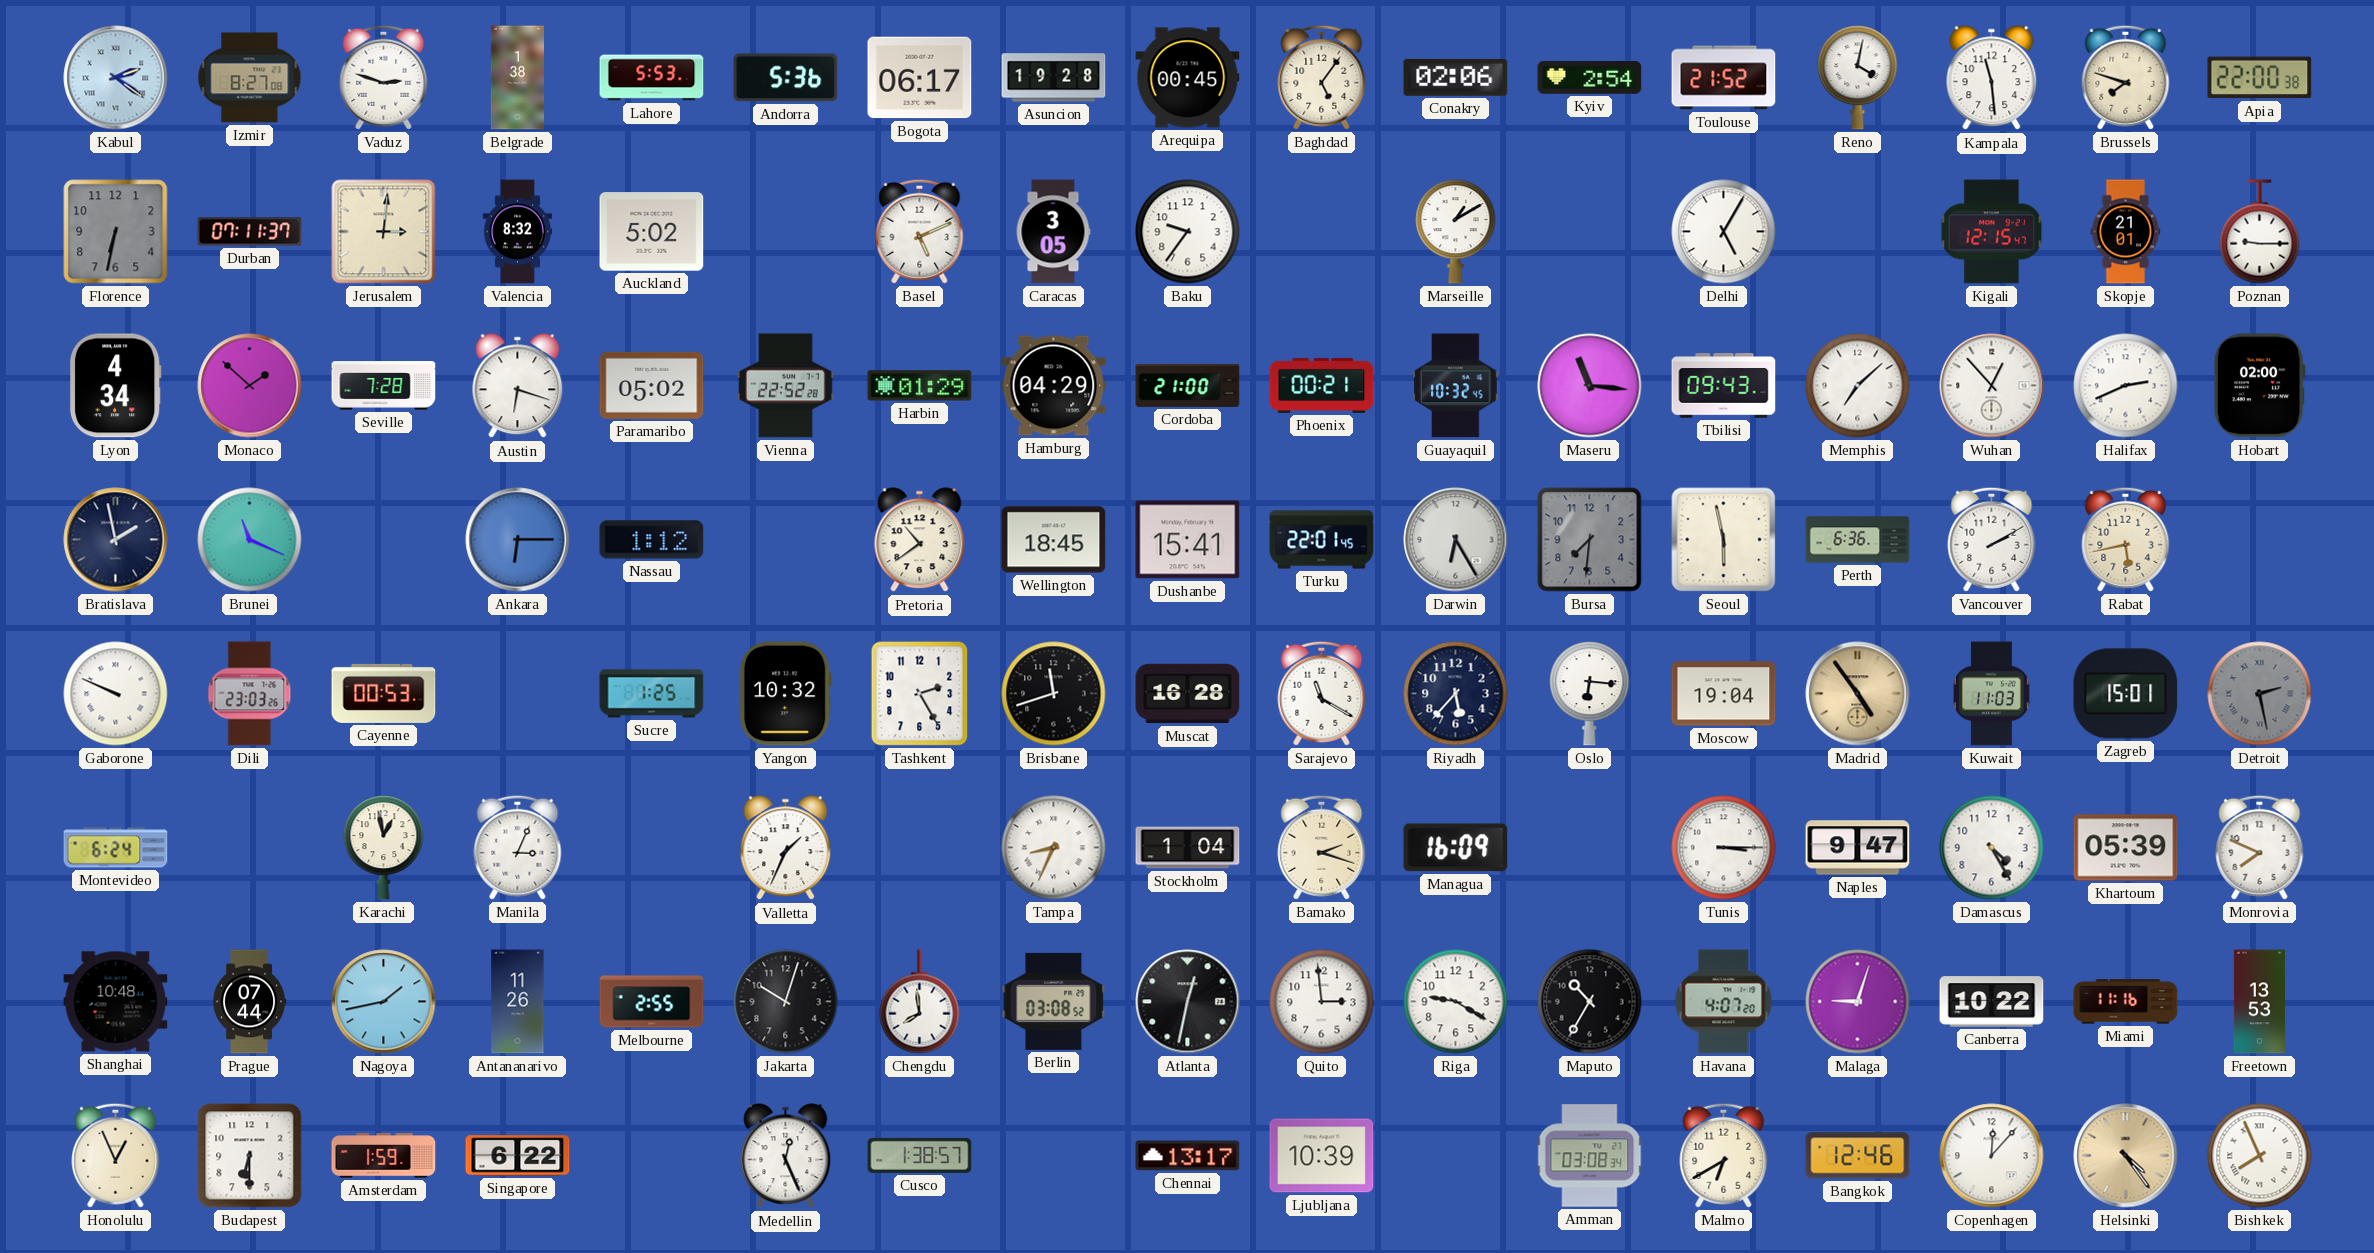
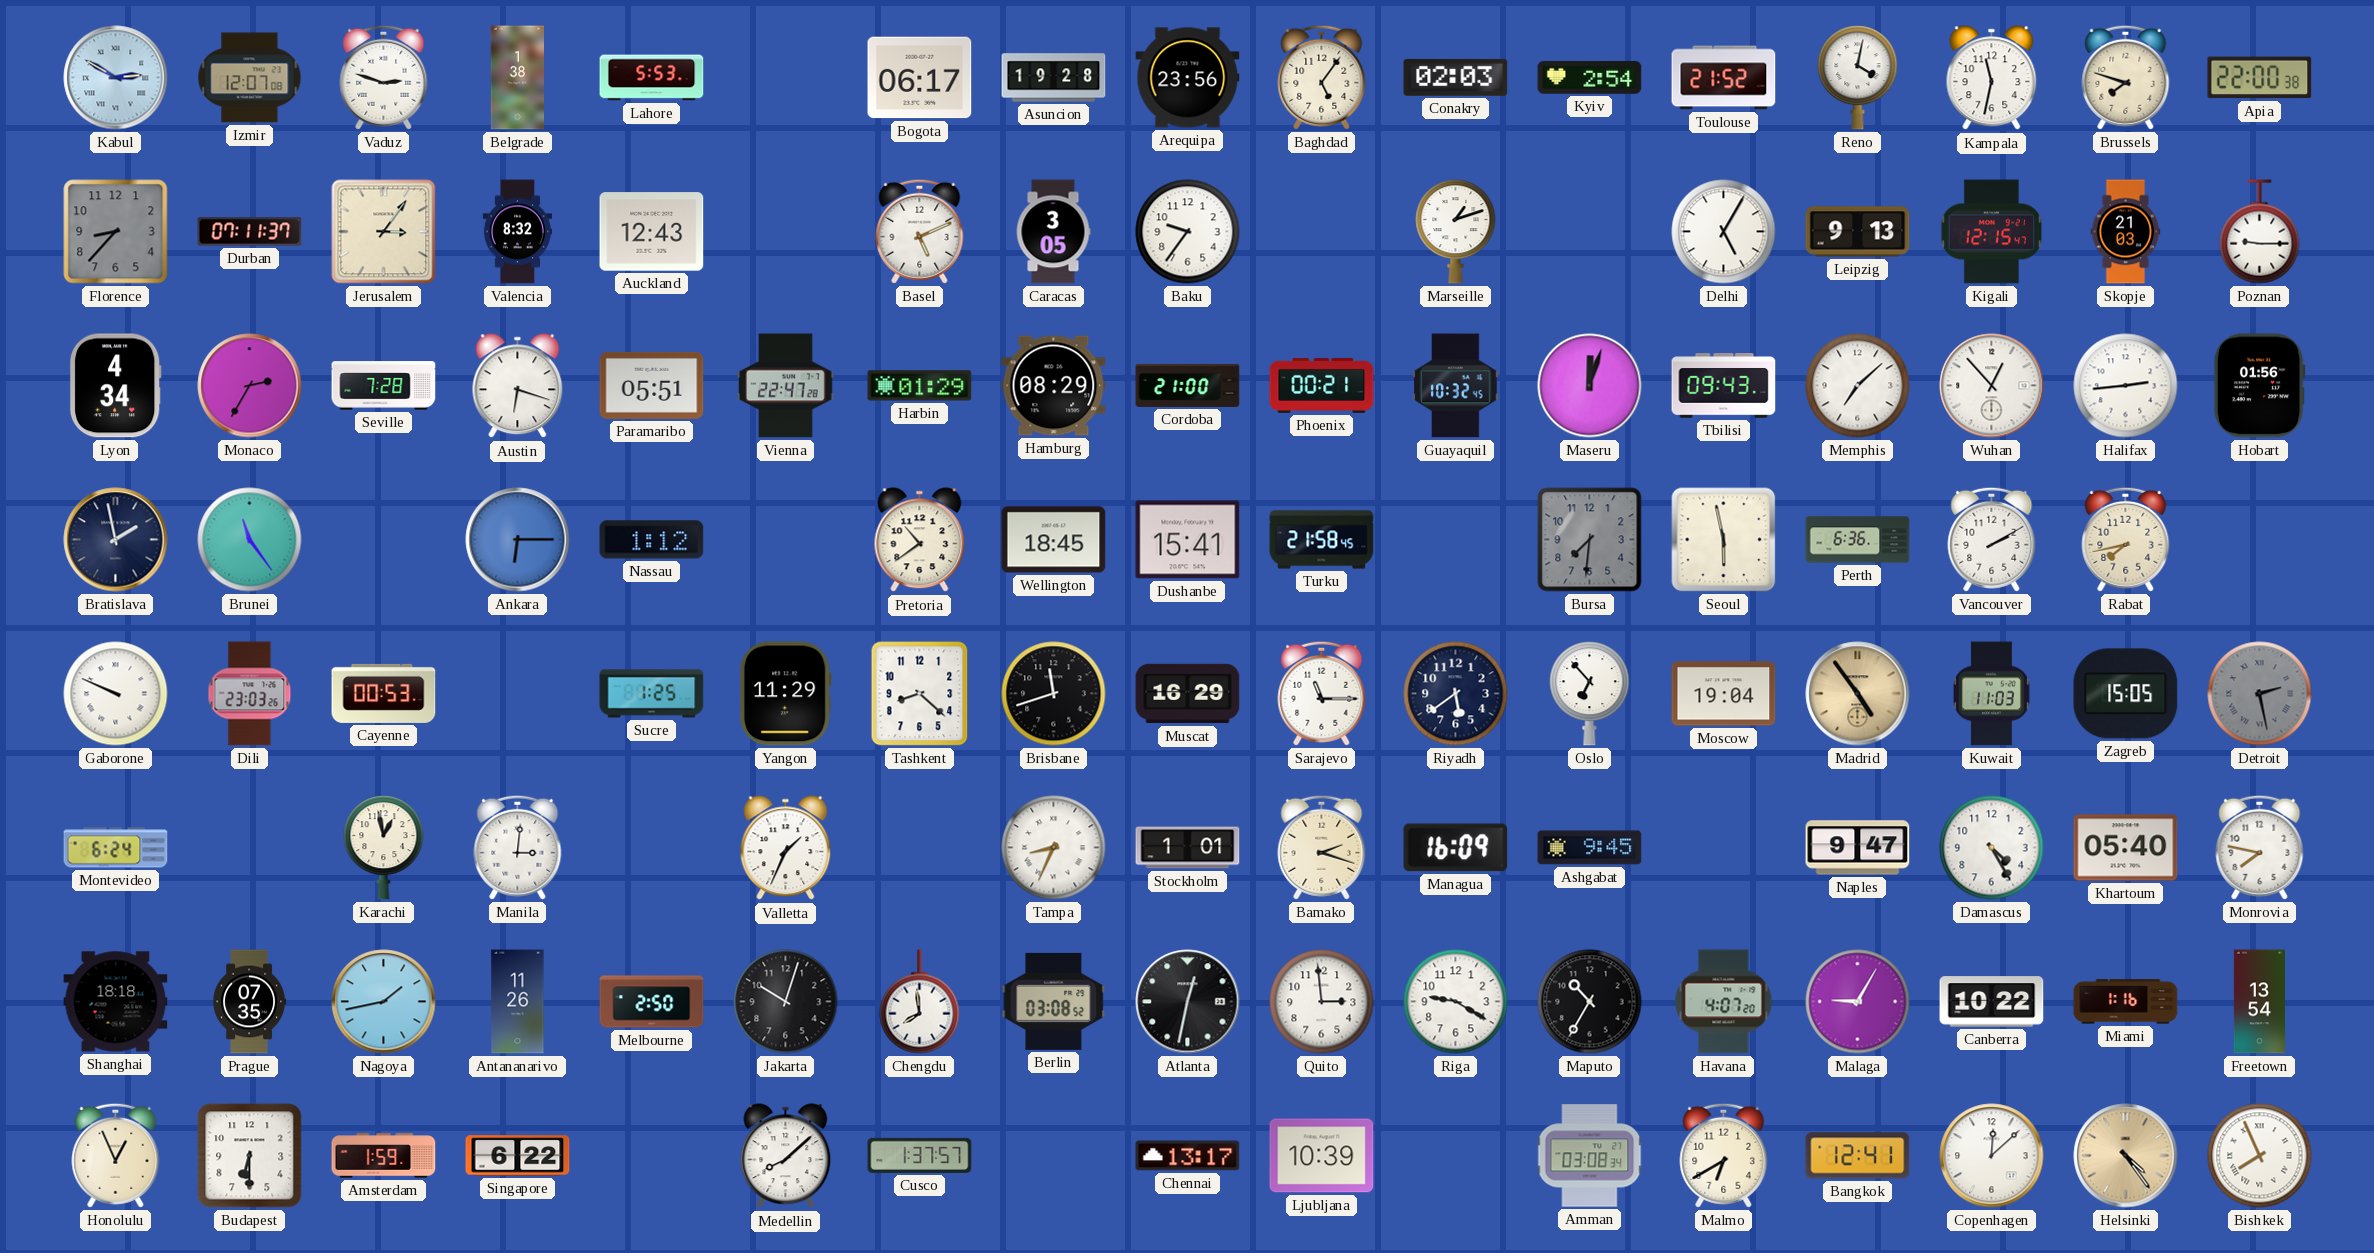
Kabul: 2:21 -> 2:50 (116, 78)
Izmir: 8:27 -> 12:07 (250, 78)
Andorra: 5:36 -> none (786, 78)
Arequipa: 00:45 -> 23:56 (1188, 78)
Conakry: 02:06 -> 02:03 (1456, 77)
Kampala: 11:29 -> 11:32 (1992, 78)
Florence: 6:32 -> 8:37 (116, 232)
Jerusalem: 3:01 -> 3:06 (384, 232)
Auckland: 5:02 -> 12:43 (652, 232)
Marseille: 1:10 -> 1:12 (1456, 232)
Leipzig: none -> 9:13 (1858, 232)
Skopje: 21:01 -> 21:03 (2126, 232)
Monaco: 1:52 -> 2:35 (250, 386)
Paramaribo: 05:02 -> 05:51 (652, 385)
Vienna: 22:52 -> 22:47 (786, 386)
Hamburg: 04:29 -> 08:29 (1054, 386)
Maseru: 11:16 -> 12:03 (1590, 386)
Halifax: 2:41 -> 2:44 (2126, 386)
Hobart: 02:00 -> 01:56 (2259, 386)
Brunei: 11:19 -> 11:24 (250, 540)
Turku: 22:01 -> 21:58 (1322, 540)
Darwin: 6:25 -> none (1456, 540)
Rabat: 5:43 -> 7:43 (2126, 539)
Yangon: 10:32 -> 11:29 (785, 694)
Tashkent: 2:25 -> 8:22 (920, 694)
Muscat: 16:28 -> 16:29 (1188, 694)
Sarajevo: 11:20 -> 11:15 (1322, 693)
Riyadh: 5:37 -> 5:39 (1456, 694)
Oslo: 6:16 -> 6:53 (1590, 694)
Zagreb: 15:01 -> 15:05 (2126, 694)
Manila: 3:04 -> 3:01 (518, 847)
Stockholm: 1:04 -> 1:01 (1188, 848)
Ashgabat: none -> 9:45 (1590, 848)
Tunis: 3:15 -> none (1724, 848)
Khartoum: 05:39 -> 05:40 (2126, 848)
Monrovia: 7:49 -> 7:47 (2260, 847)
Shanghai: 10:48 -> 18:18 (116, 1002)
Prague: 07:44 -> 07:35 (250, 1002)
Melbourne: 2:55 -> 2:50 (652, 1002)
Malaga: 9:03 -> 9:05 (1858, 1002)
Miami: 11:16 -> 1:16 (2126, 1002)
Freetown: 13:53 -> 13:54 (2259, 1002)
Medellin: 12:26 -> 8:08 (786, 1156)
Cusco: 1:38 -> 1:37 (920, 1155)
Bangkok: 12:46 -> 12:41 (1858, 1156)
Copenhagen: 12:07 -> 12:08 (1992, 1156)
